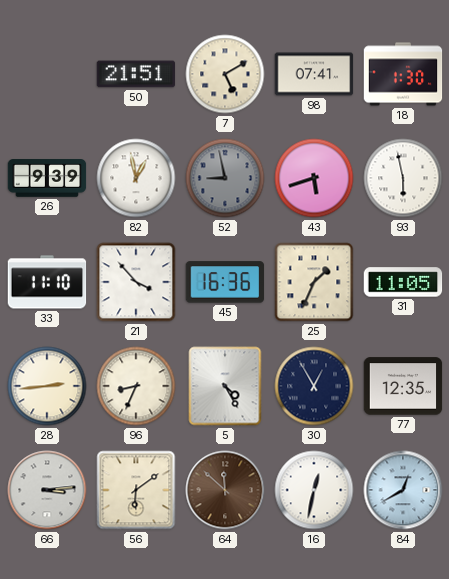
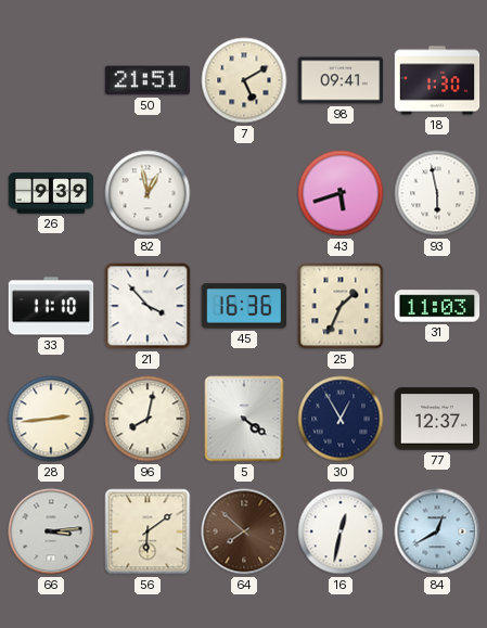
98: 07:41 -> 09:41 (341, 80)
52: 8:58 -> none (225, 178)
31: 11:05 -> 11:03 (437, 306)
96: 8:34 -> 8:02 (148, 419)
5: 4:25 -> 4:21 (244, 419)
77: 12:35 -> 12:37 (437, 419)
64: 11:52 -> 7:52 (244, 531)
